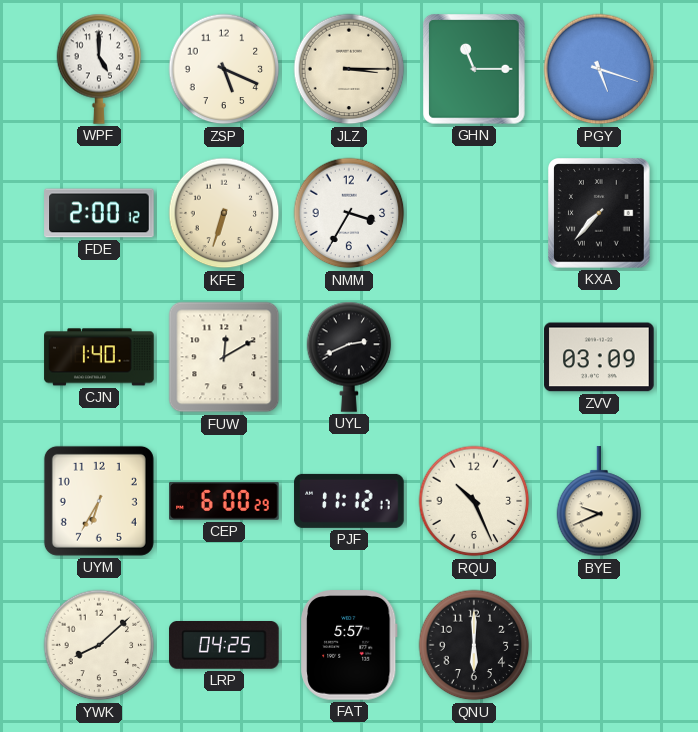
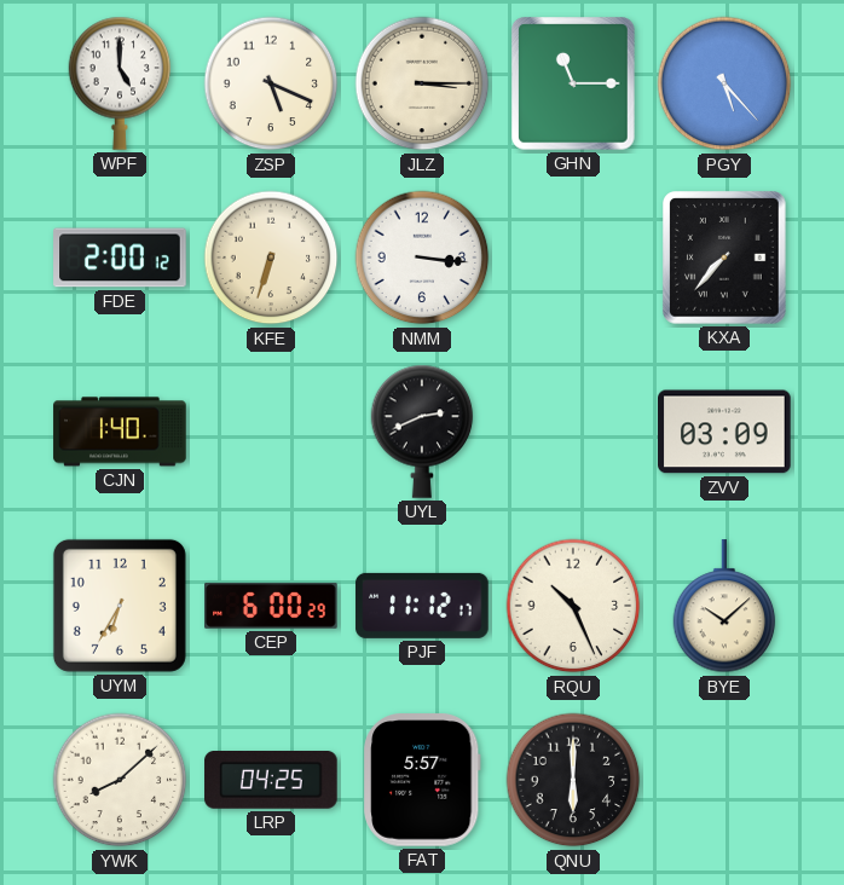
PGY: 5:18 -> 5:23 (724, 83)
NMM: 3:35 -> 3:16 (422, 258)
FUW: 12:10 -> none (224, 357)
BYE: 9:41 -> 10:08 (724, 607)
